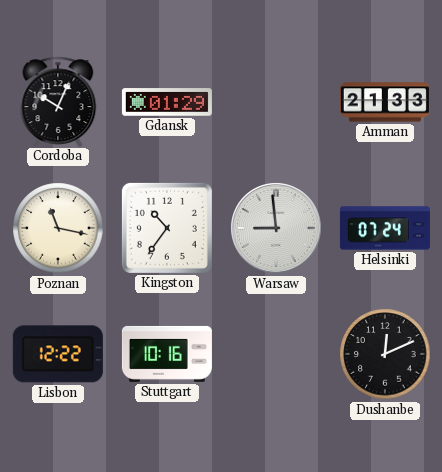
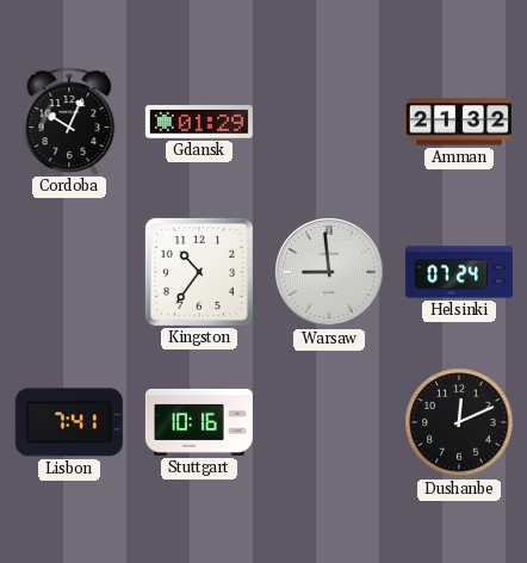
Amman: 21:33 -> 21:32 (459, 122)
Poznan: 11:17 -> none (58, 228)
Lisbon: 12:22 -> 7:41 (69, 422)
